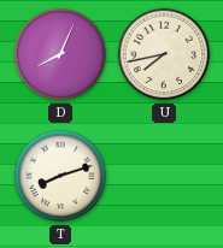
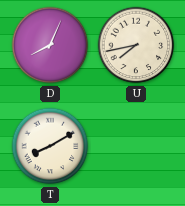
T: 8:12 -> 8:10 (50, 146)
